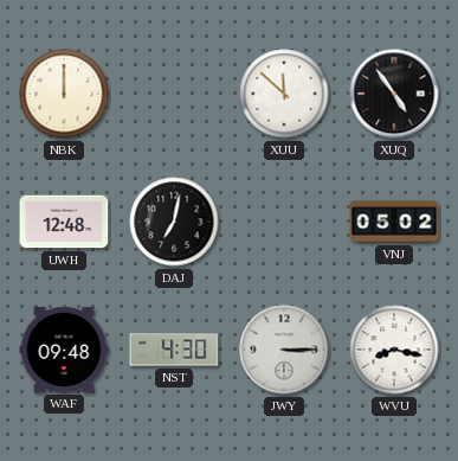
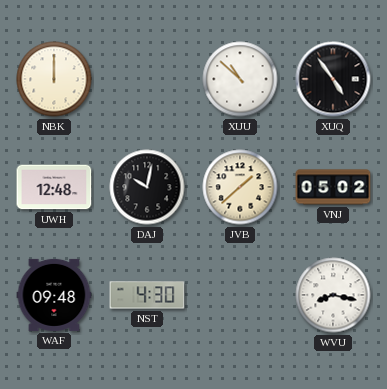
XUU: 11:52 -> 10:52 (240, 79)
DAJ: 7:02 -> 10:02 (147, 187)
JVB: none -> 1:38 (240, 187)
JWY: 3:15 -> none (284, 350)
